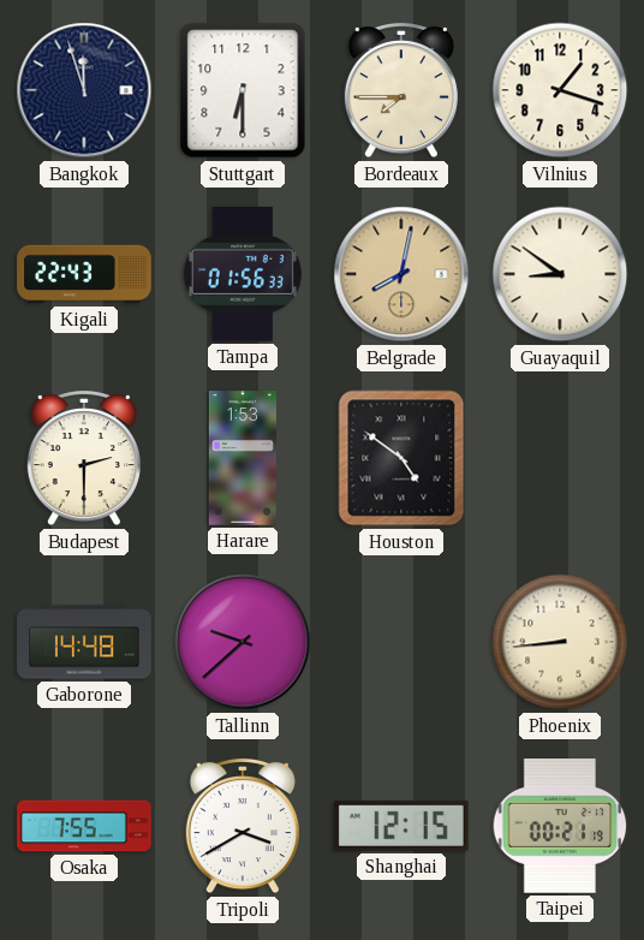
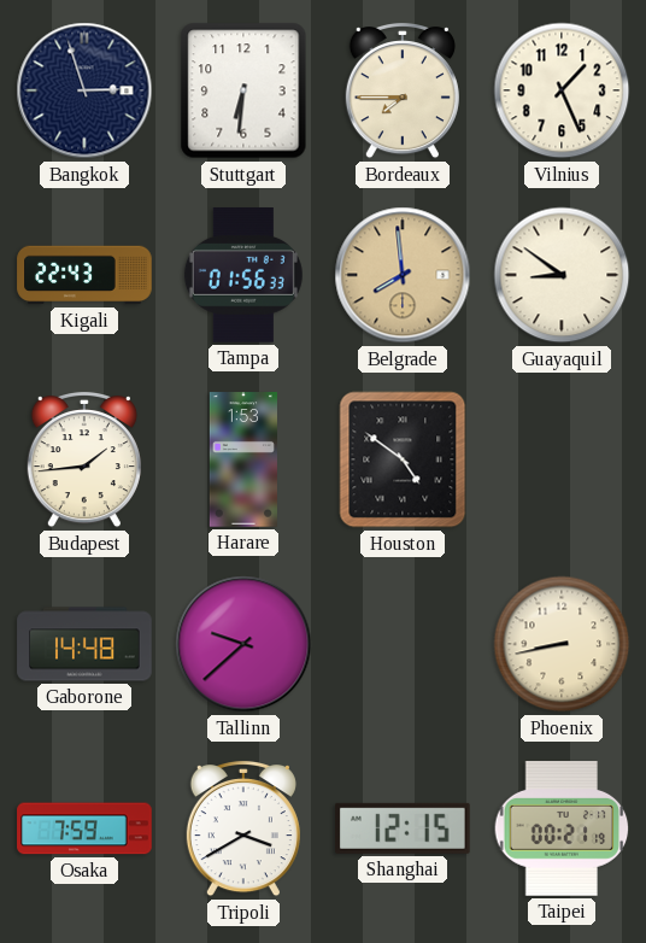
Bangkok: 11:57 -> 2:57 (84, 90)
Stuttgart: 6:30 -> 6:31 (243, 90)
Vilnius: 1:18 -> 1:26 (562, 90)
Belgrade: 8:02 -> 7:59 (403, 275)
Budapest: 2:30 -> 1:44 (84, 459)
Phoenix: 8:44 -> 8:43 (562, 644)
Osaka: 7:55 -> 7:59 (84, 828)
